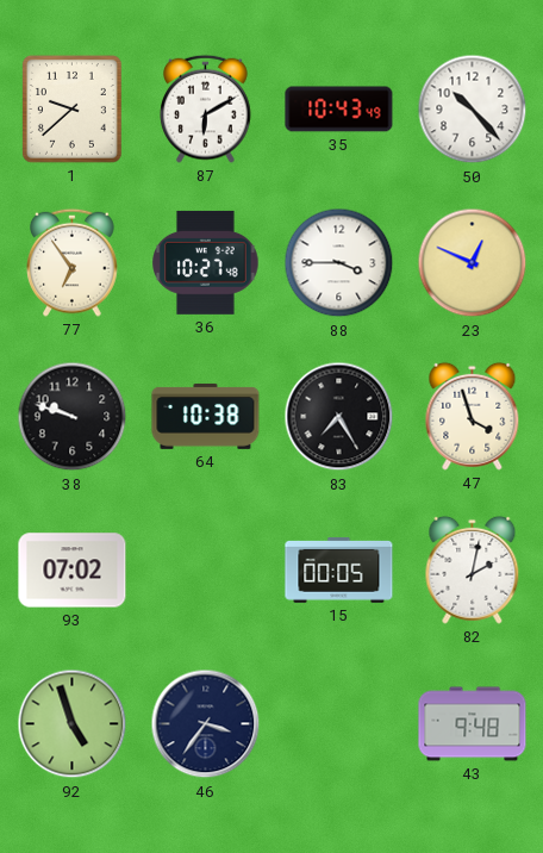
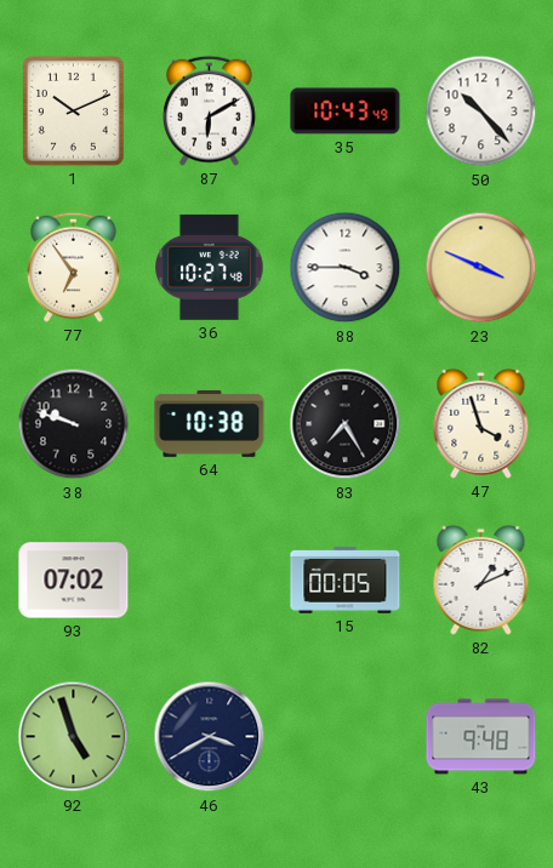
1: 9:38 -> 10:11 (73, 110)
23: 12:49 -> 3:49 (481, 268)
82: 2:02 -> 1:11 (481, 579)
46: 3:36 -> 3:40 (210, 737)
